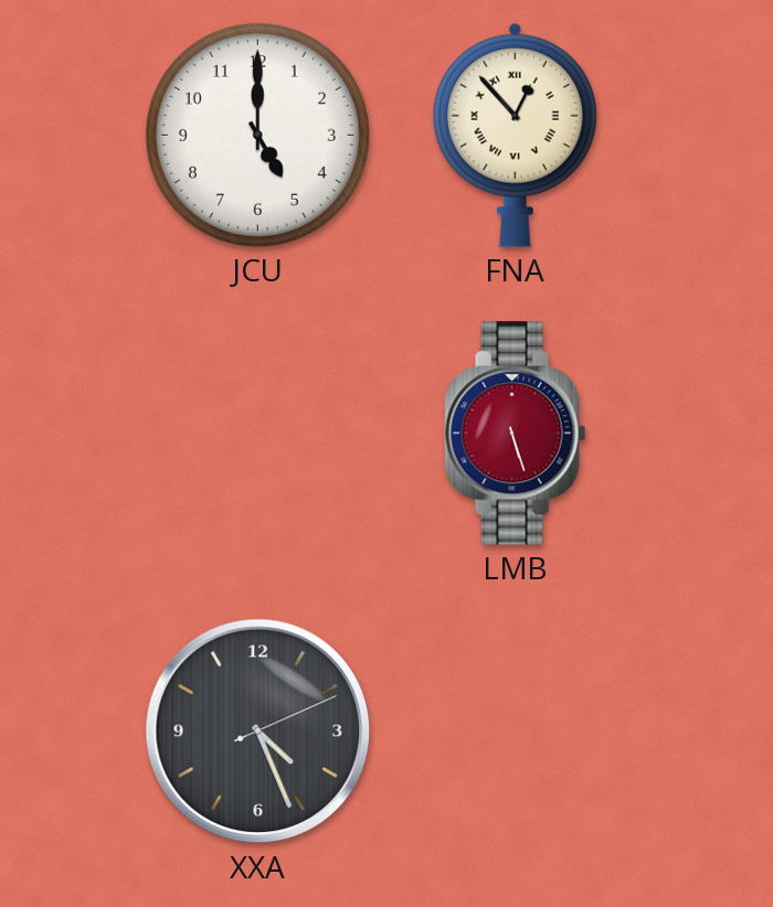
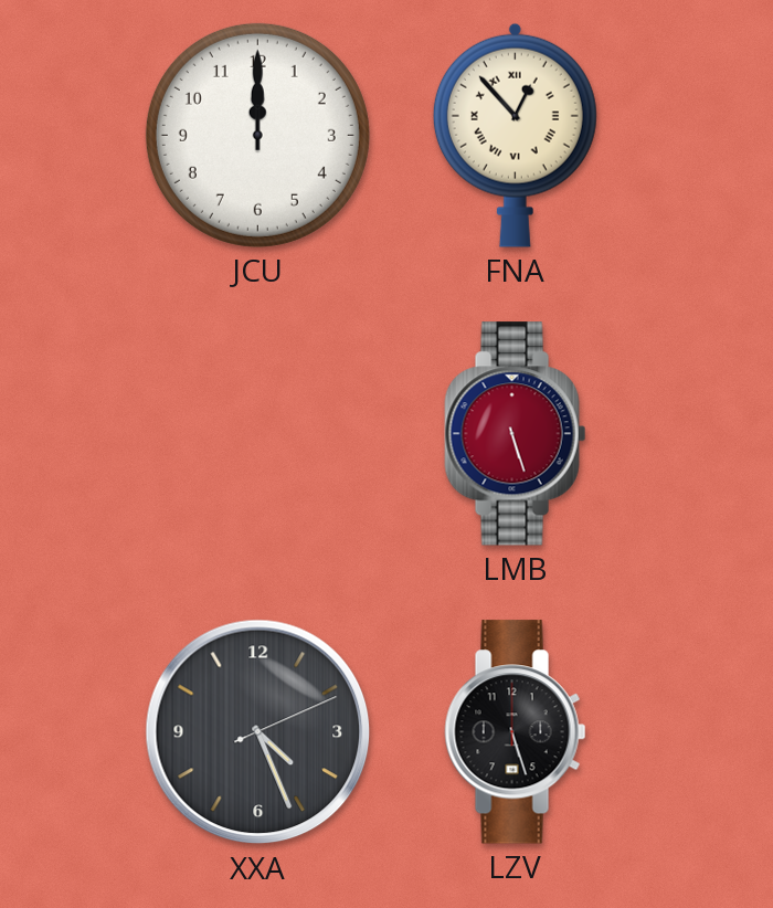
JCU: 5:00 -> 12:00 (257, 135)
LZV: none -> 5:27 (516, 732)
